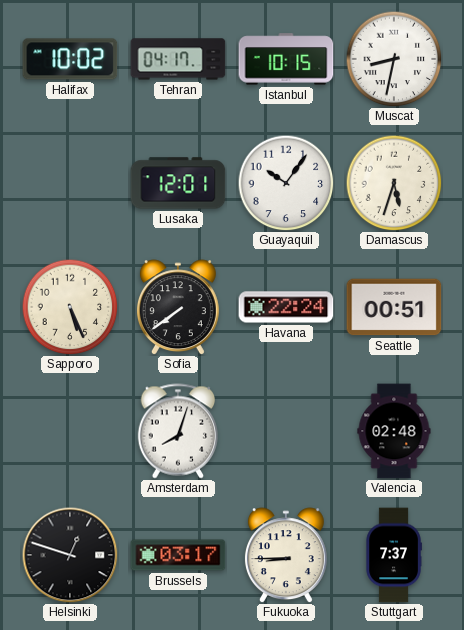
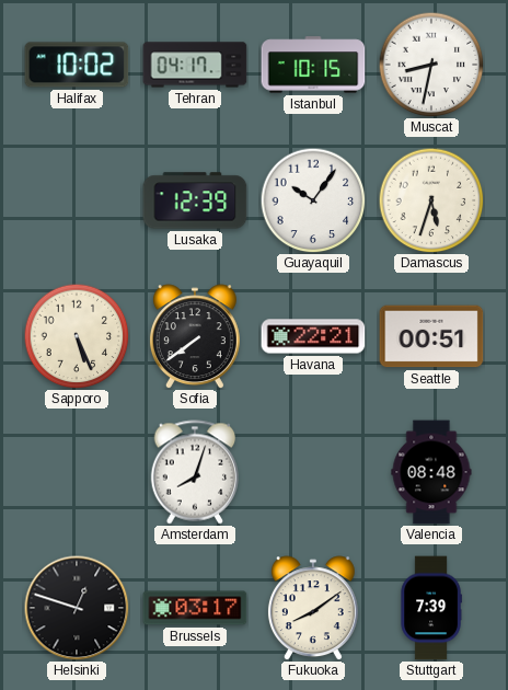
Lusaka: 12:01 -> 12:39 (195, 200)
Havana: 22:24 -> 22:21 (313, 336)
Valencia: 02:48 -> 08:48 (431, 472)
Fukuoka: 8:45 -> 8:09 (313, 608)
Stuttgart: 7:37 -> 7:39 (431, 608)
